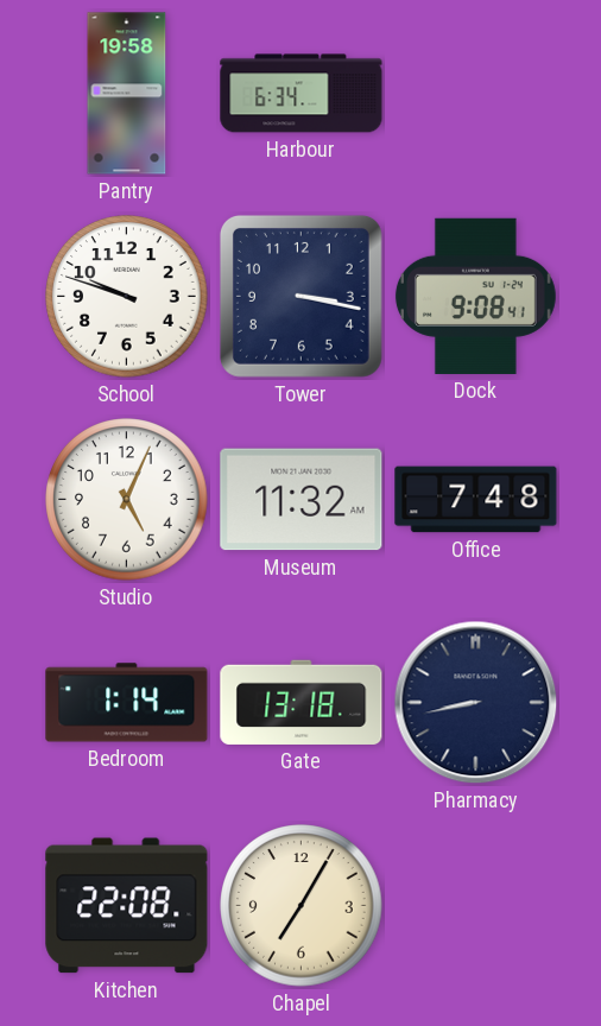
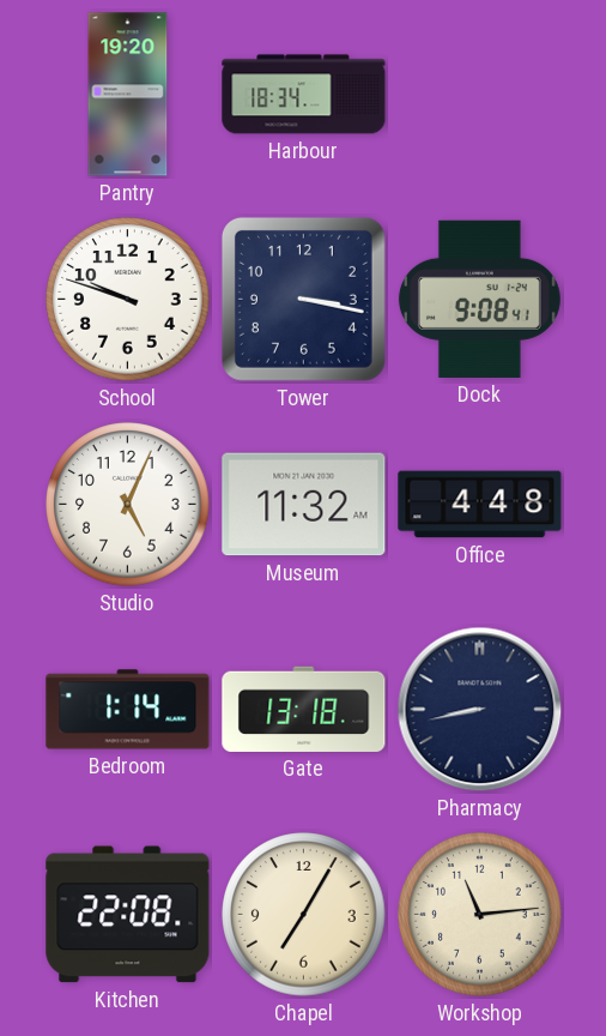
Pantry: 19:58 -> 19:20 (128, 95)
Harbour: 6:34 -> 18:34 (304, 95)
Office: 7:48 -> 4:48 (480, 505)
Workshop: none -> 11:14 (480, 915)
